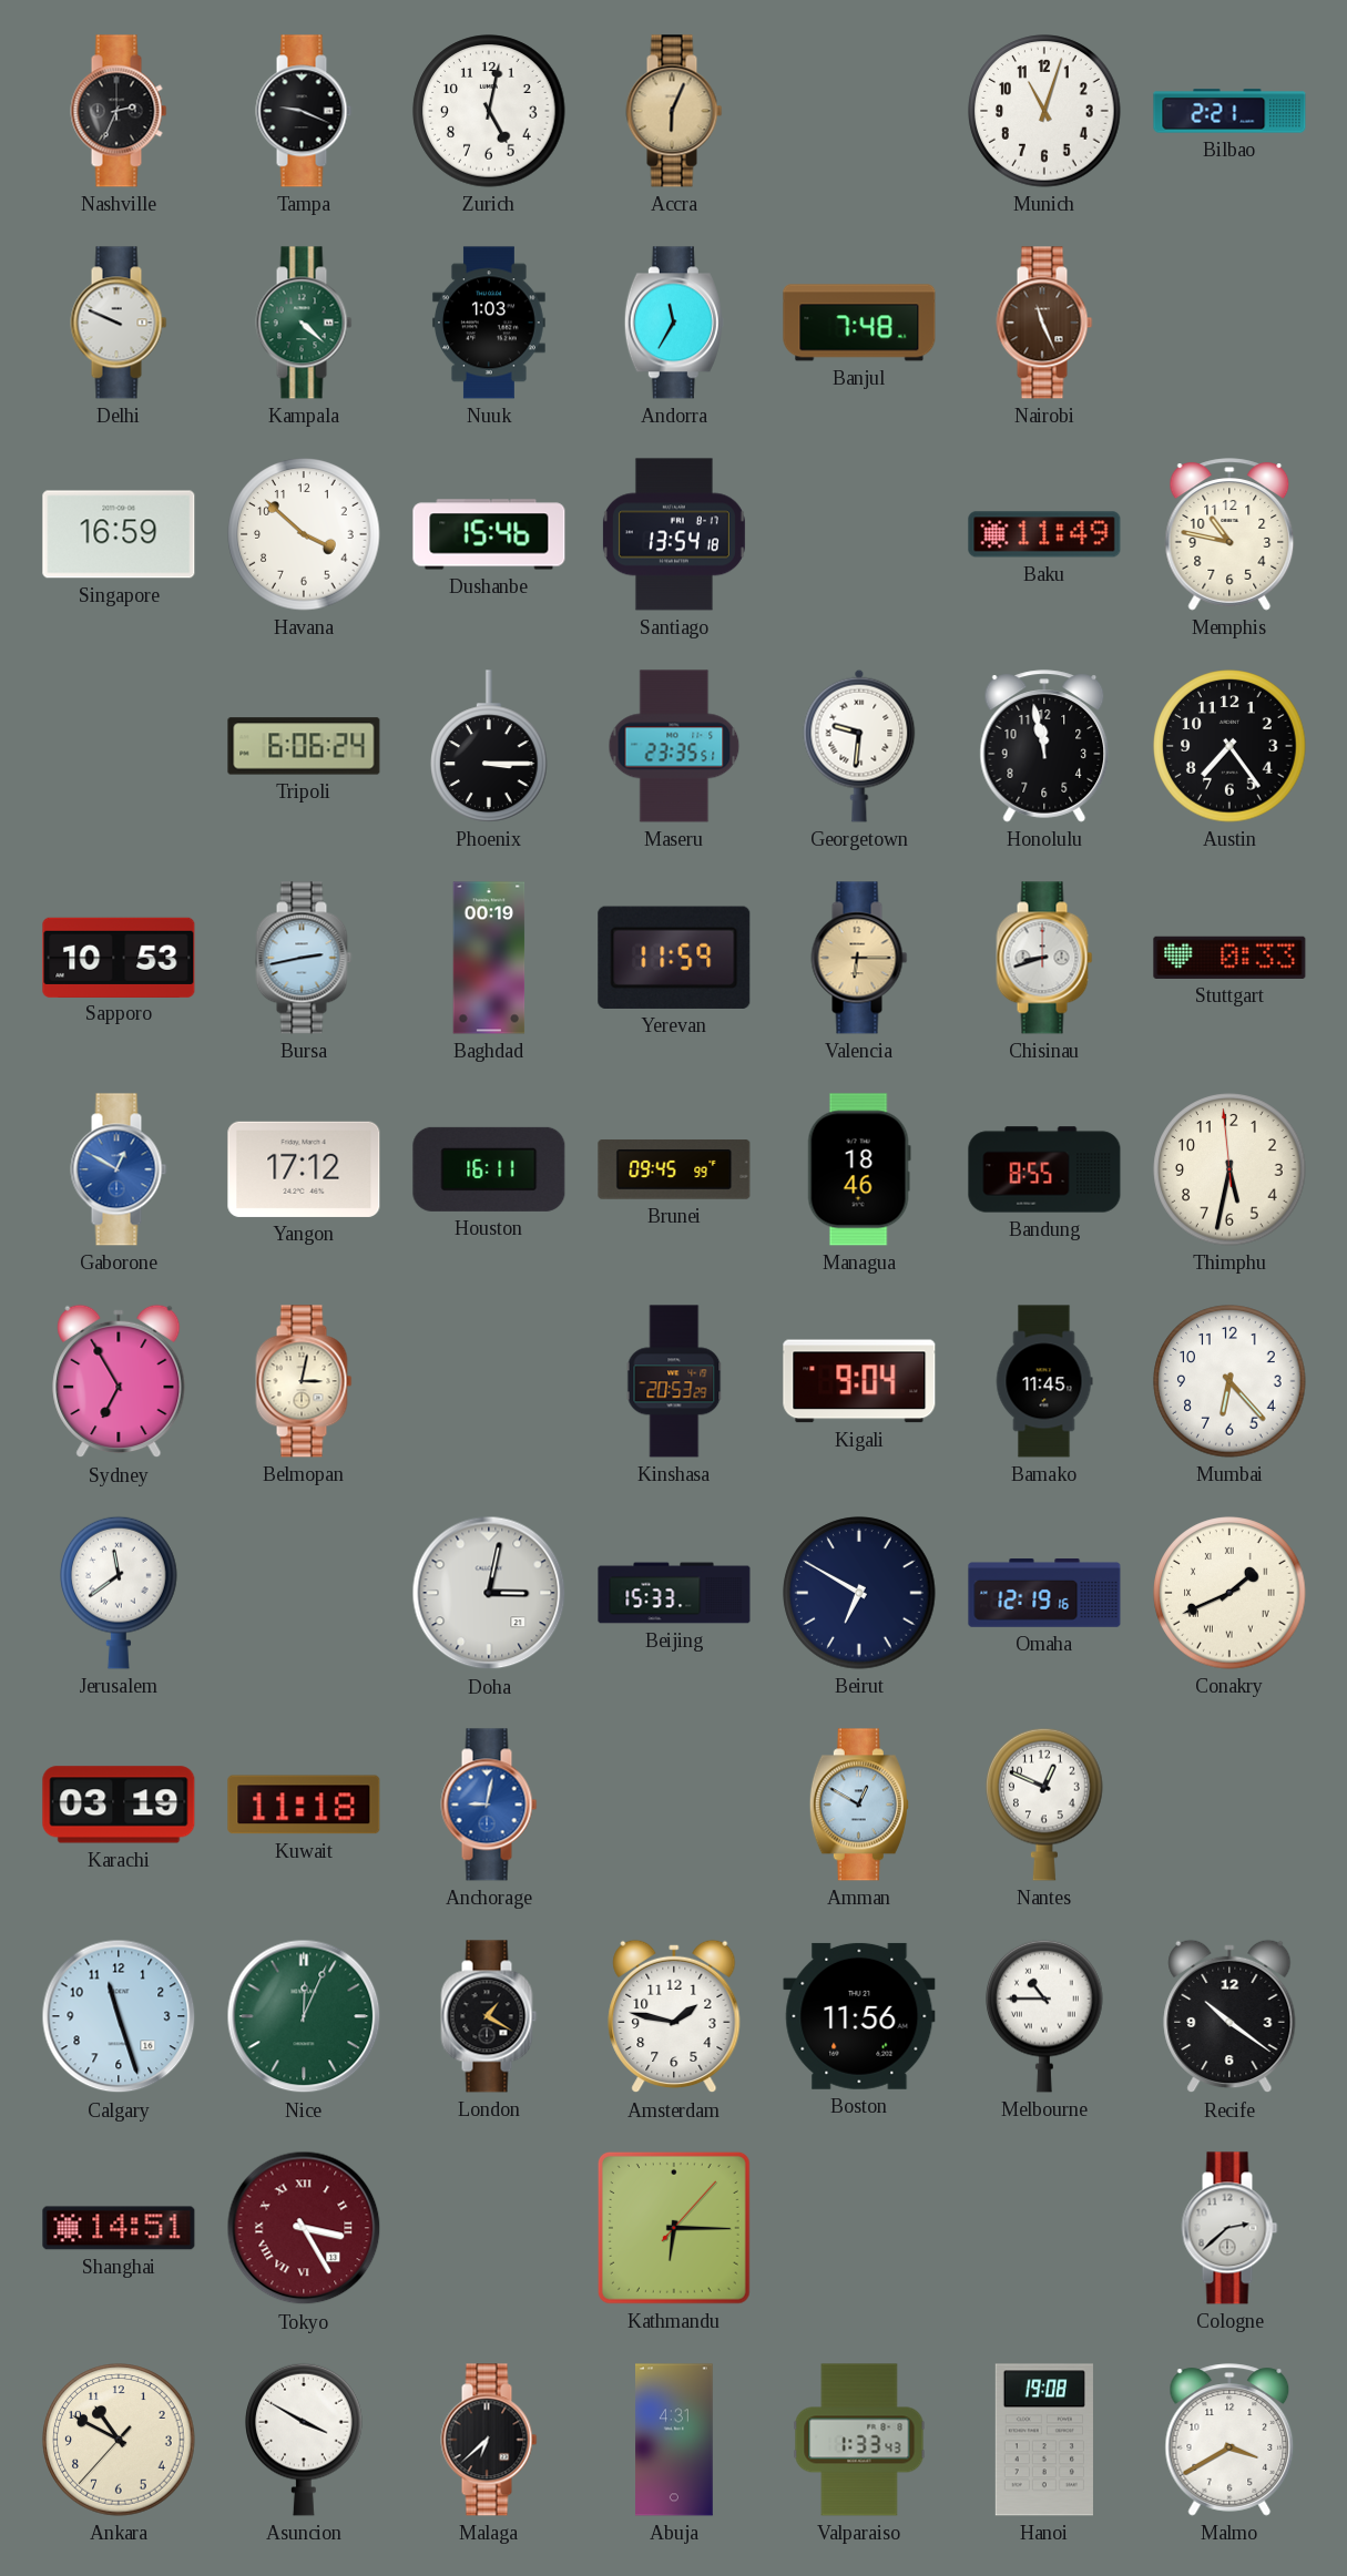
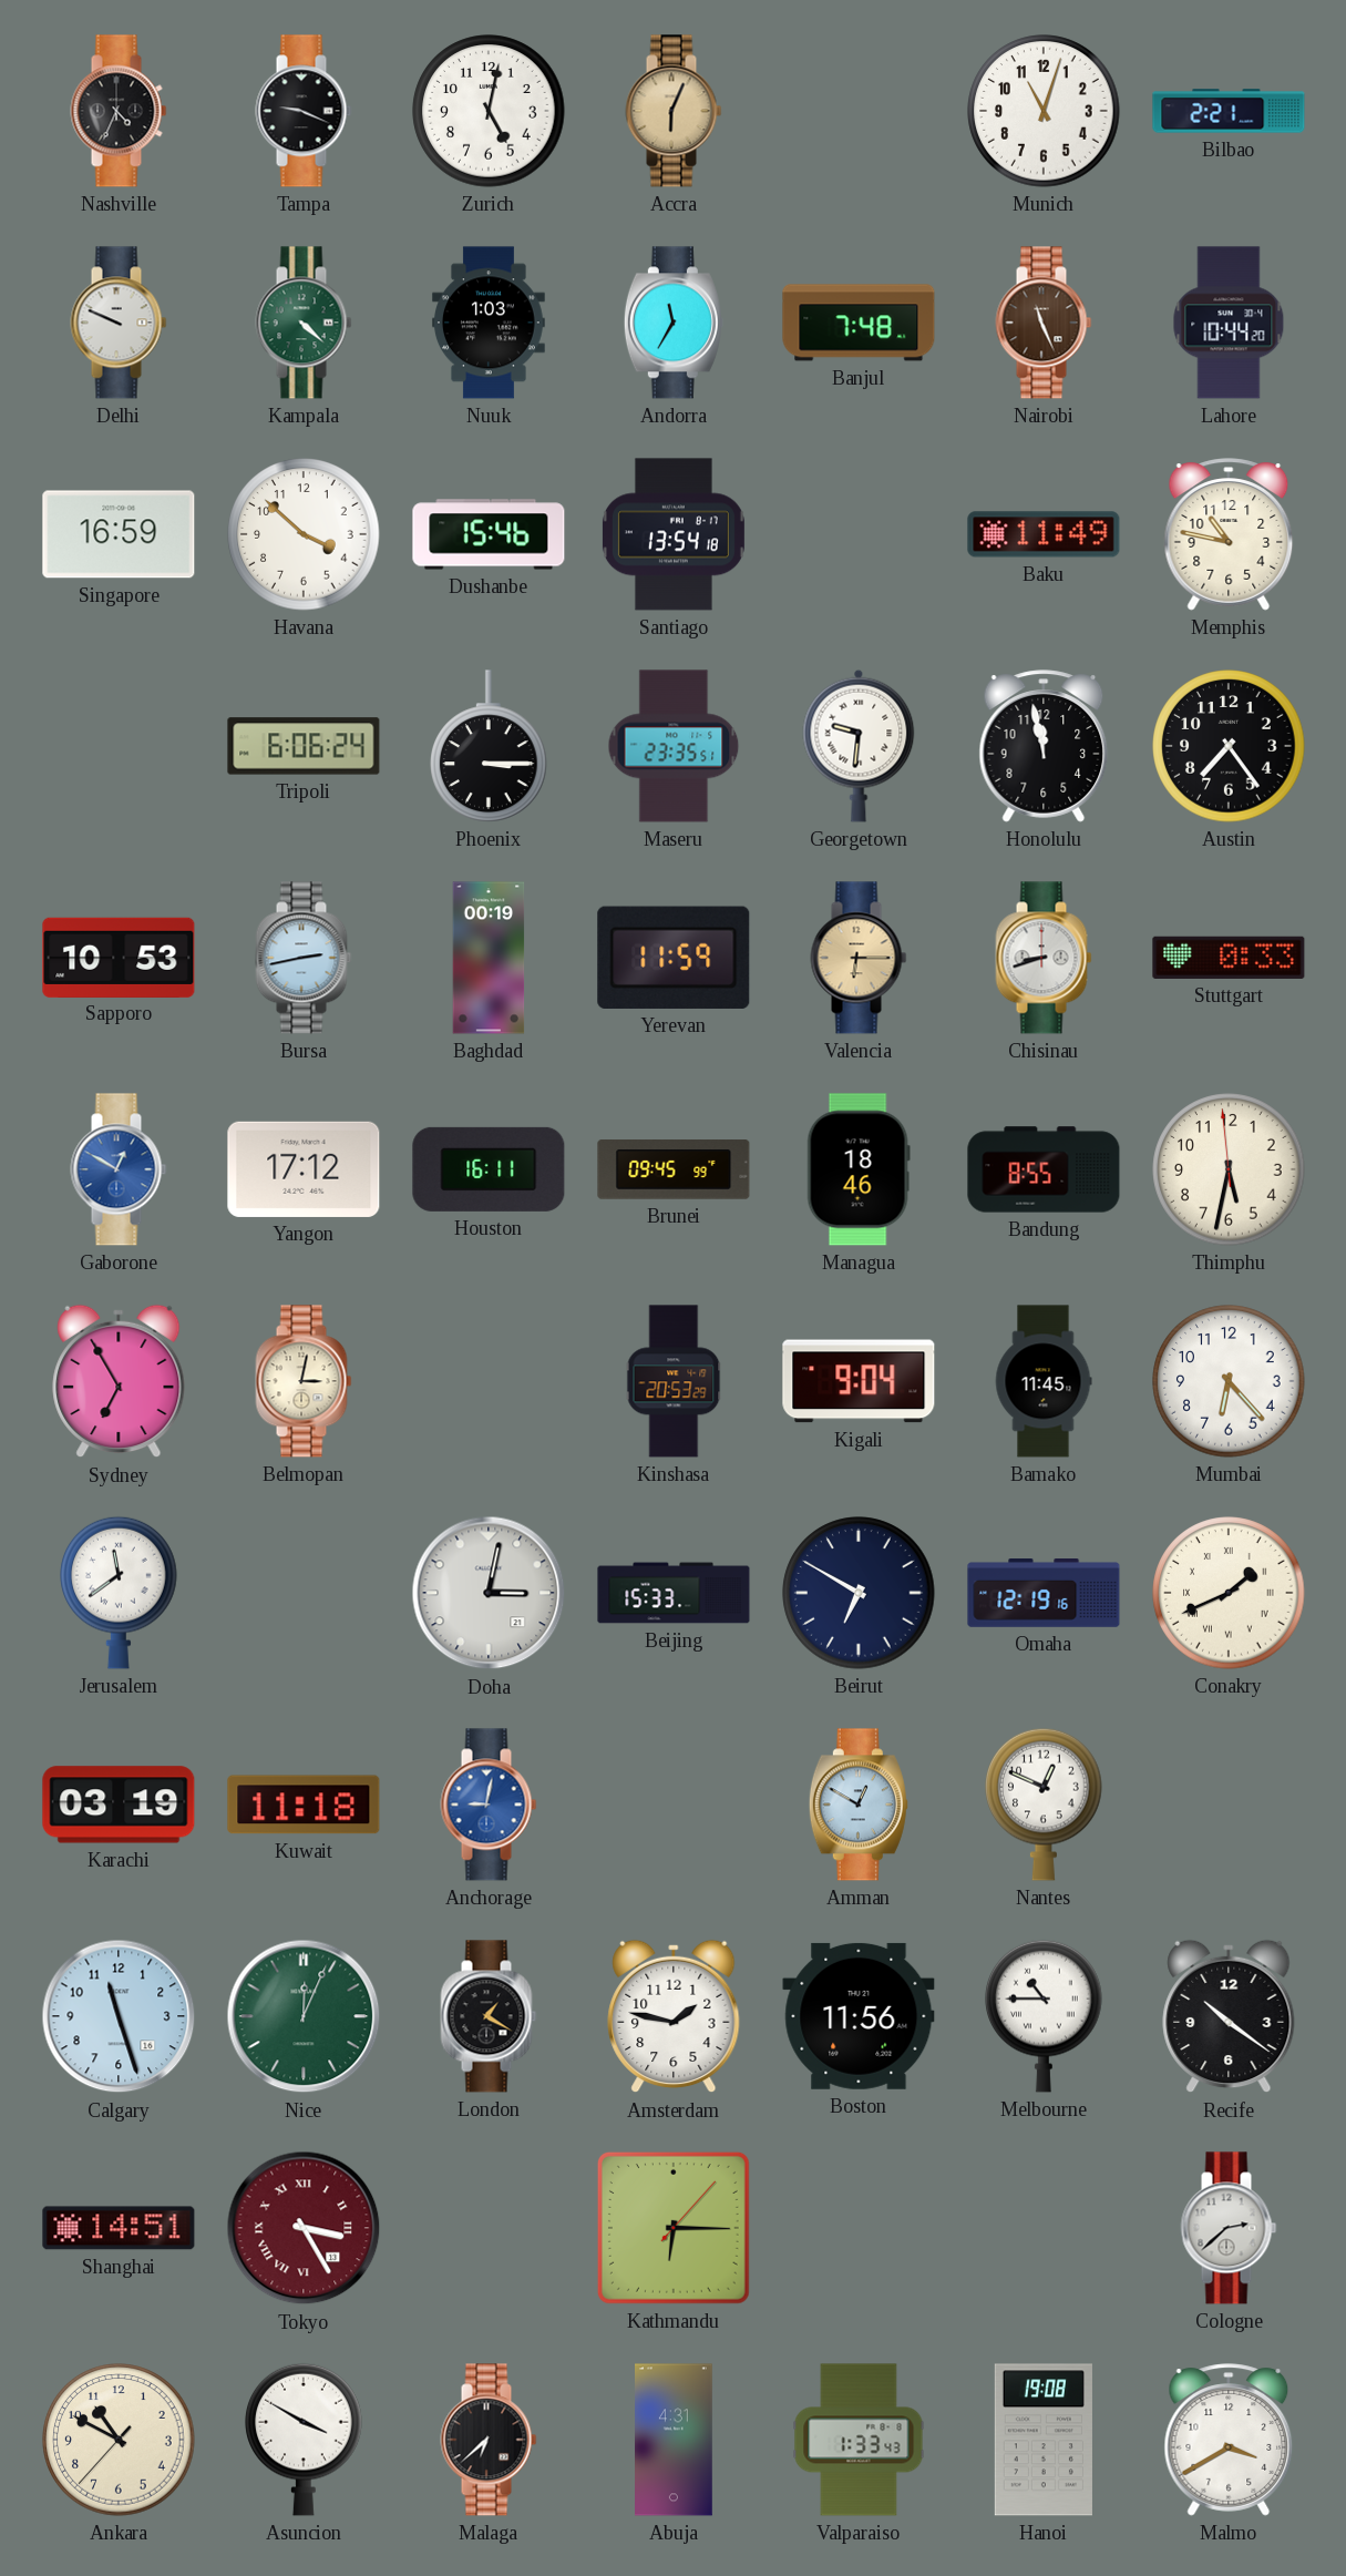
Nashville: 2:34 -> 4:34 (119, 111)
Lahore: none -> 10:44 (1229, 323)
